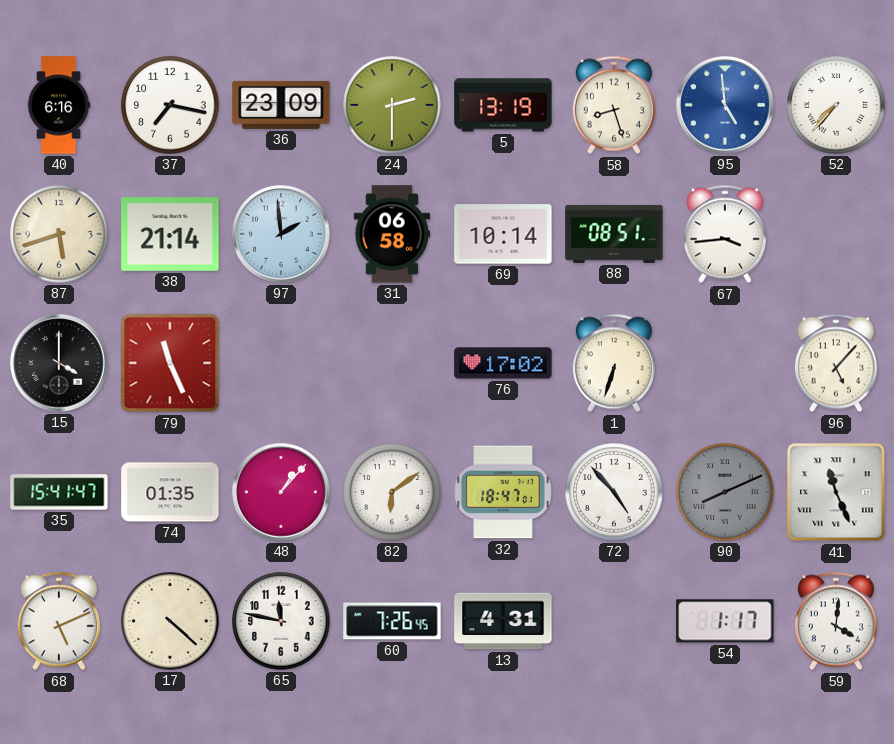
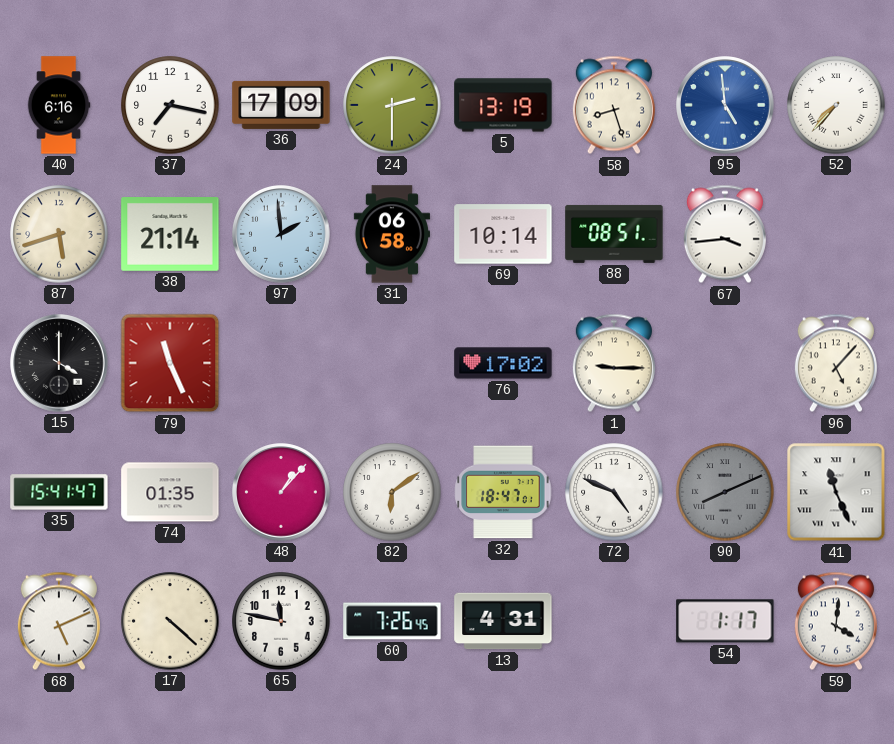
36: 23:09 -> 17:09 (281, 105)
1: 6:33 -> 9:15 (614, 363)
72: 4:53 -> 4:49 (614, 492)
